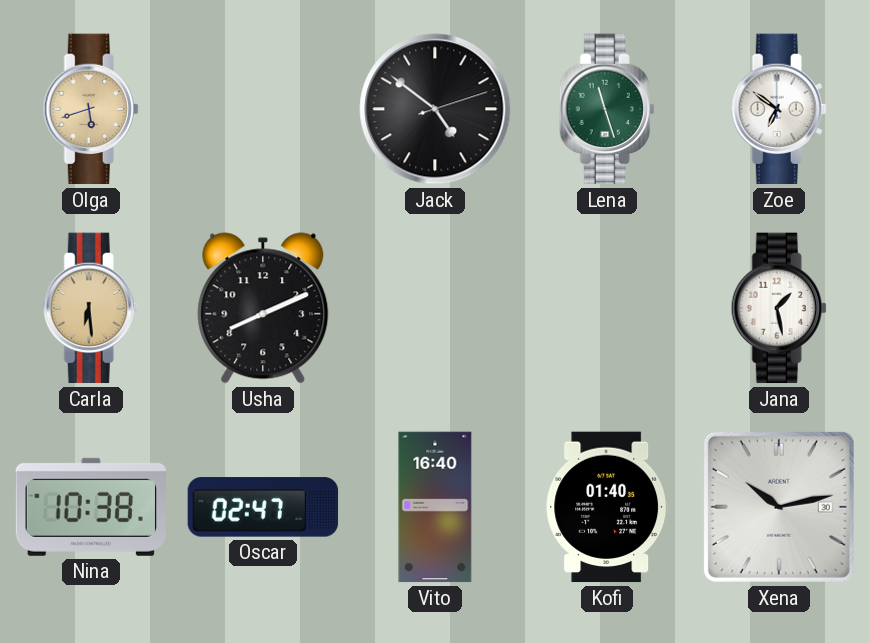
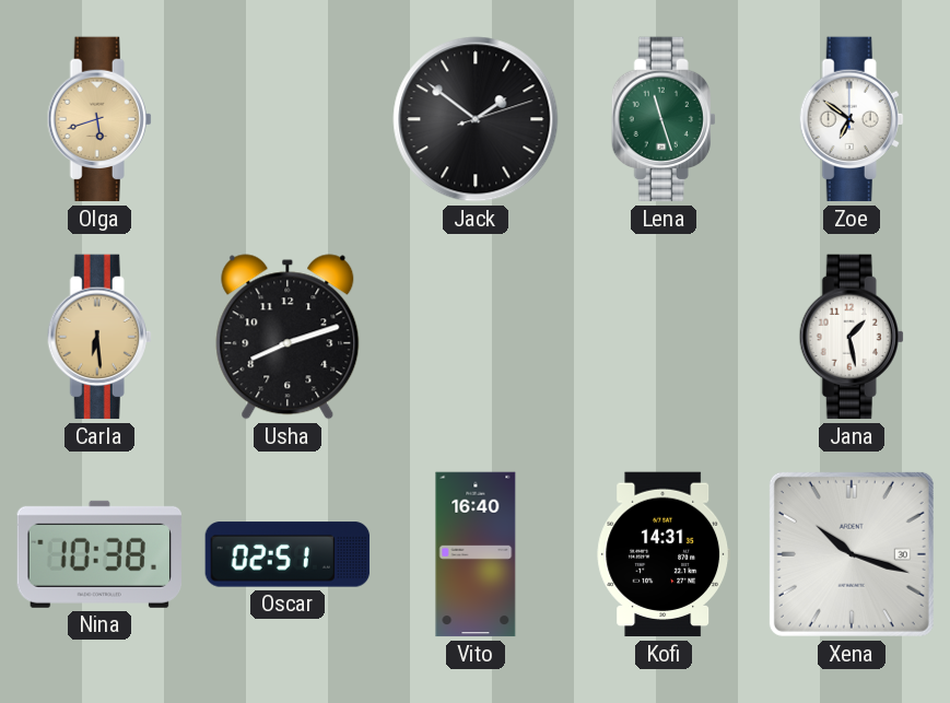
Jack: 4:51 -> 1:51 (476, 119)
Usha: 8:11 -> 8:12 (288, 337)
Oscar: 02:47 -> 02:51 (288, 554)
Kofi: 01:40 -> 14:31 (664, 554)
Xena: 10:13 -> 10:18 (852, 554)
